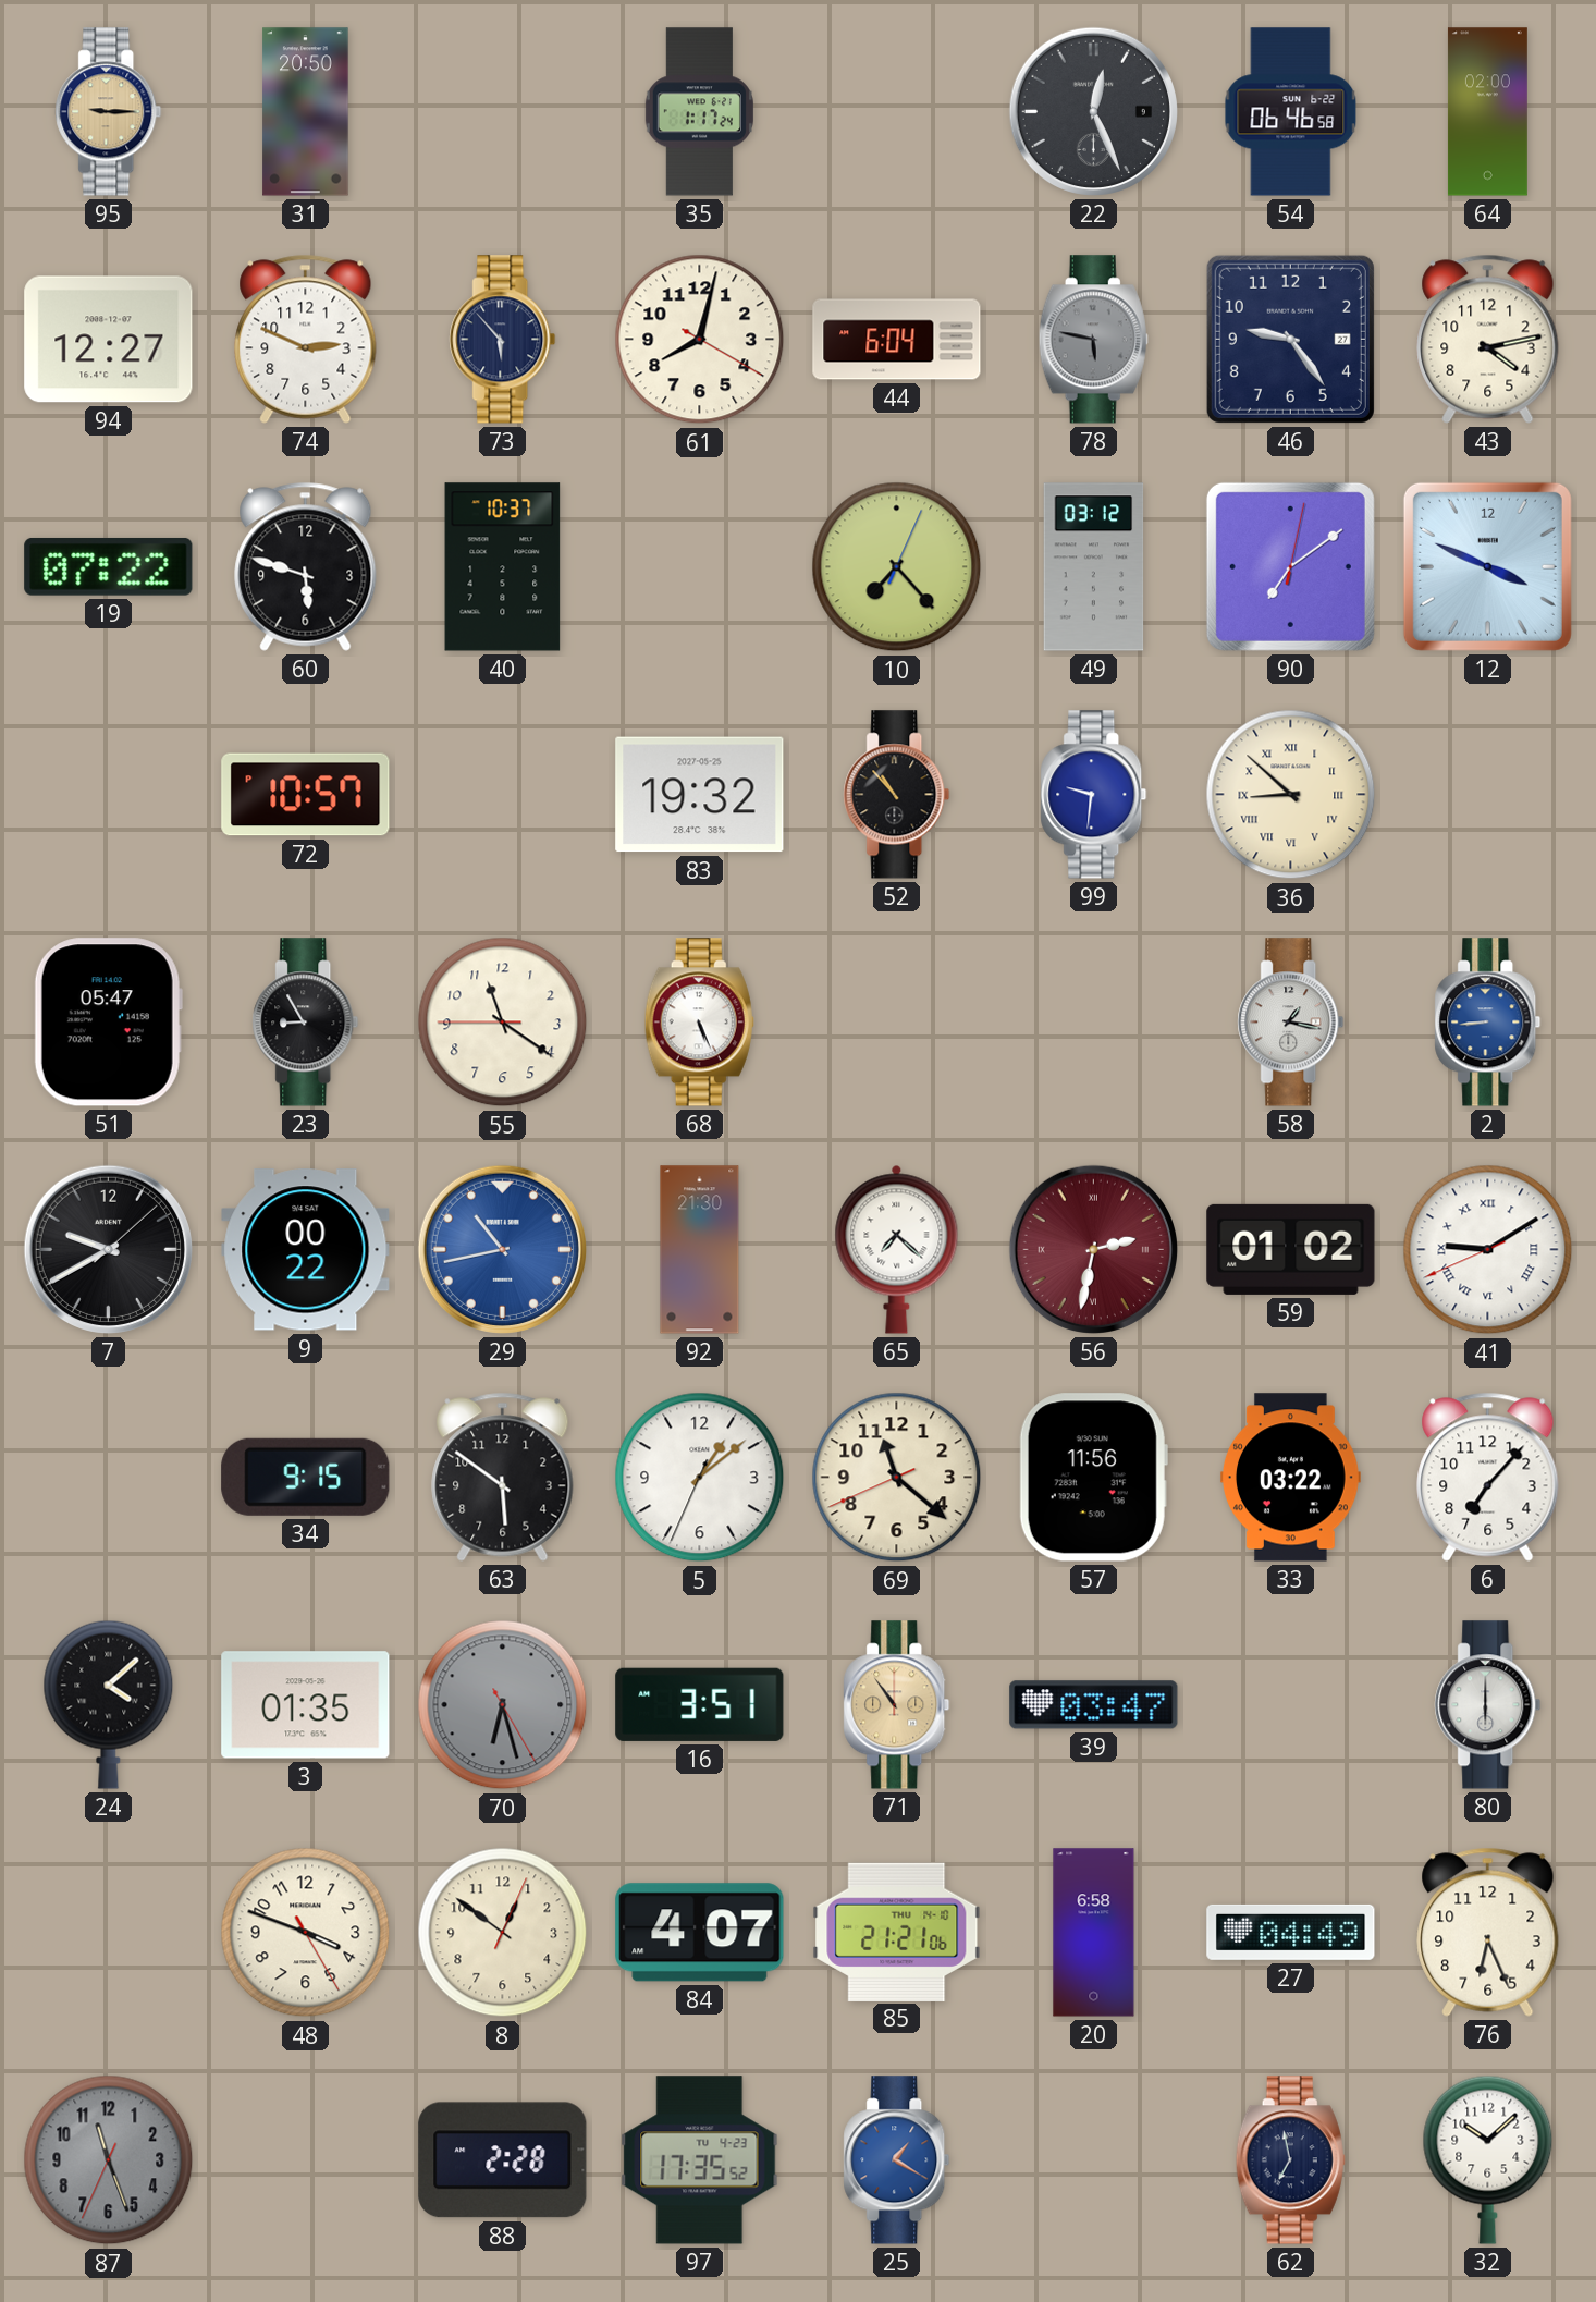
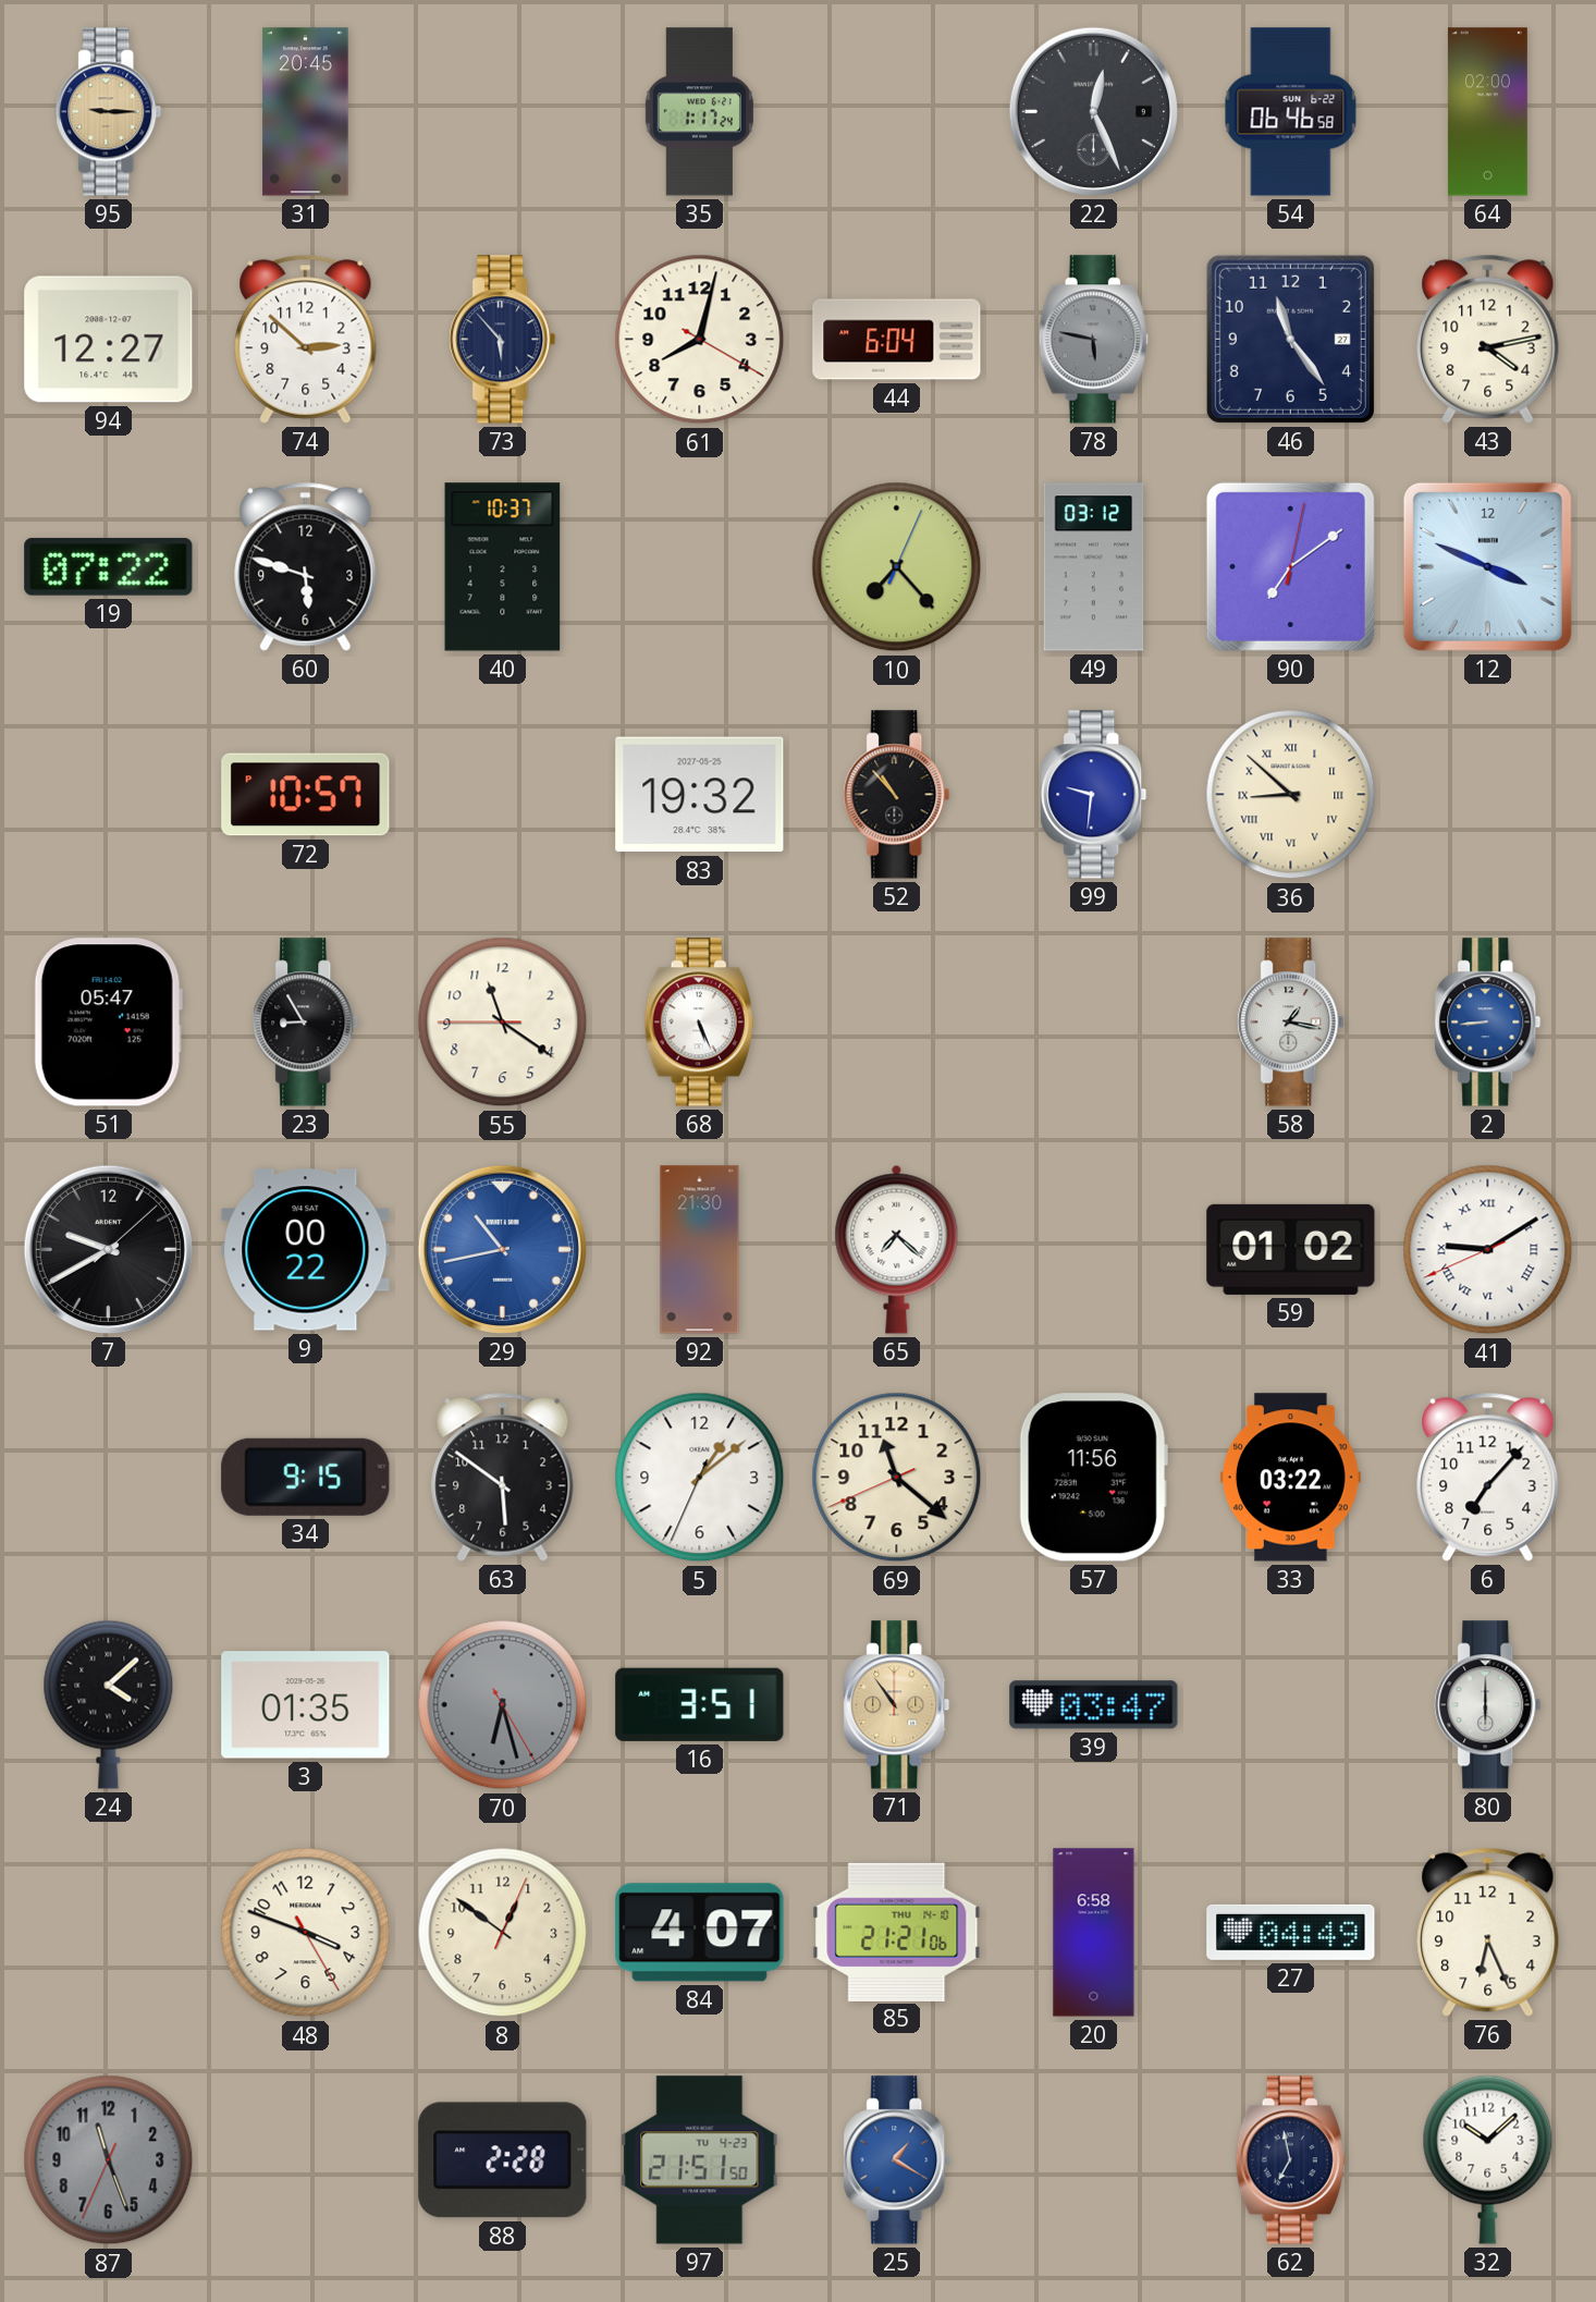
31: 20:50 -> 20:45 (306, 112)
74: 2:49 -> 2:52 (306, 339)
46: 9:24 -> 11:24 (1290, 339)
56: 2:32 -> none (1093, 1249)
97: 17:35 -> 21:51 (700, 2160)
